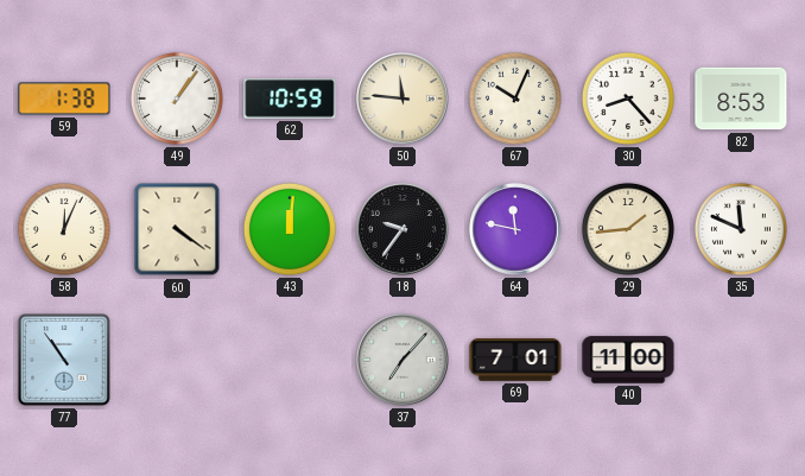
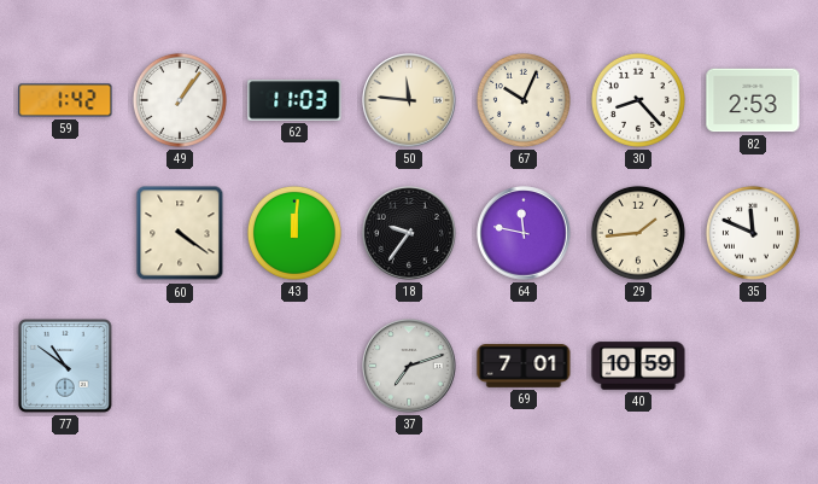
59: 1:38 -> 1:42 (65, 100)
62: 10:59 -> 11:03 (294, 100)
82: 8:53 -> 2:53 (753, 100)
58: 12:04 -> none (64, 229)
77: 10:54 -> 10:51 (65, 366)
37: 7:07 -> 7:12 (409, 366)
40: 11:00 -> 10:59 (638, 366)
